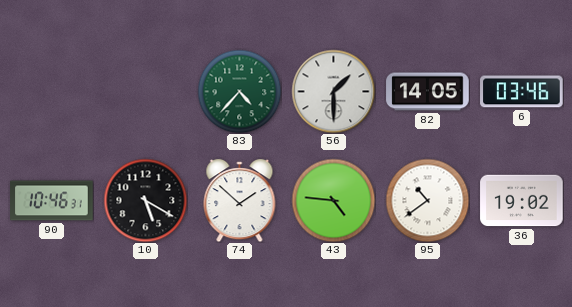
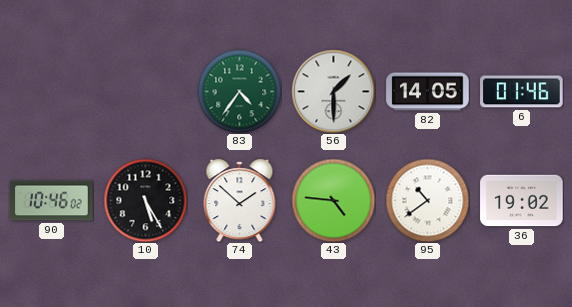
83: 4:37 -> 4:36 (239, 91)
6: 03:46 -> 01:46 (522, 92)
90: 10:46:31 -> 10:46:02 (52, 201)
10: 5:20 -> 5:25 (145, 200)
